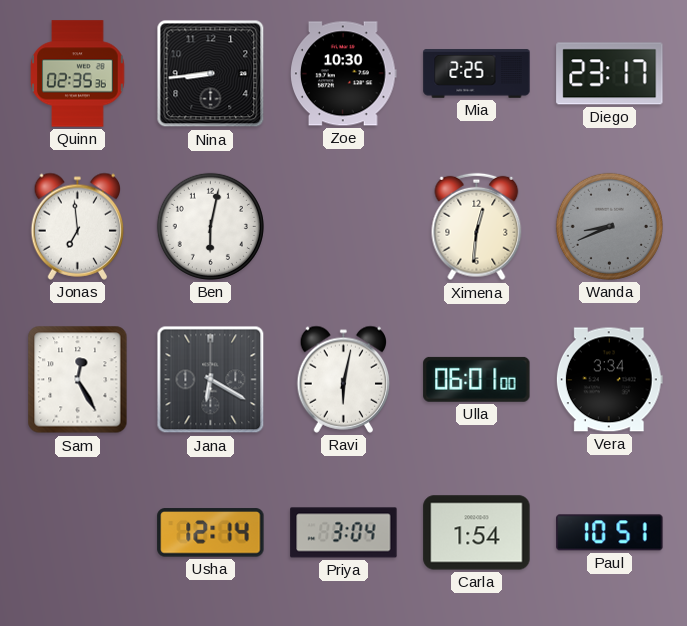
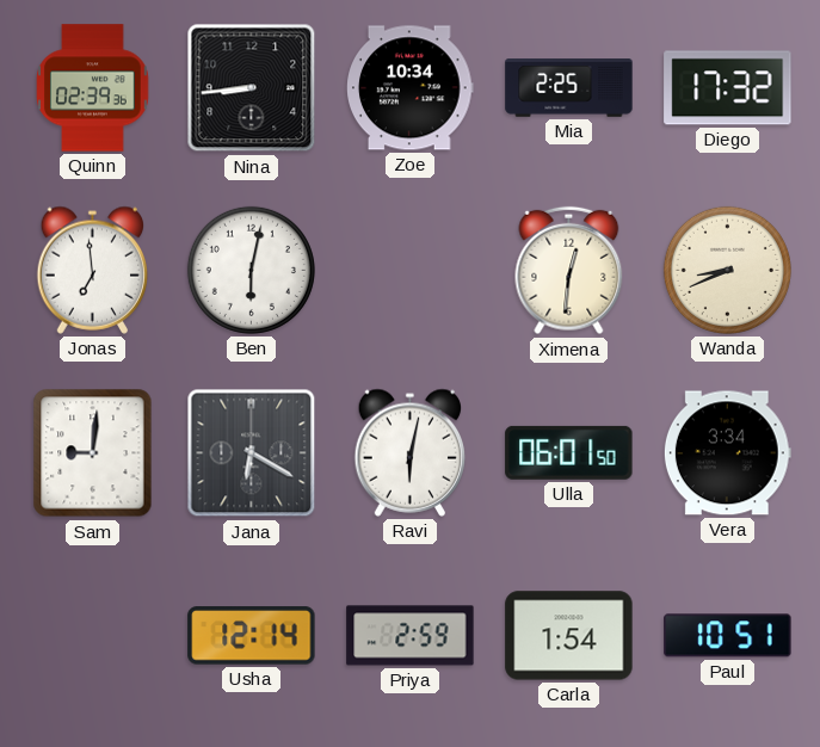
Quinn: 02:35 -> 02:39 (93, 88)
Zoe: 10:30 -> 10:34 (411, 88)
Diego: 23:17 -> 17:32 (728, 88)
Wanda dial: grey -> cream (727, 270)
Sam: 12:25 -> 9:01 (93, 453)
Ulla: 06:01:00 -> 06:01:50 (569, 452)
Priya: 3:04 -> 2:59 (411, 636)
